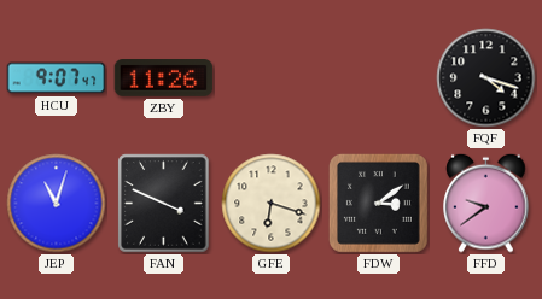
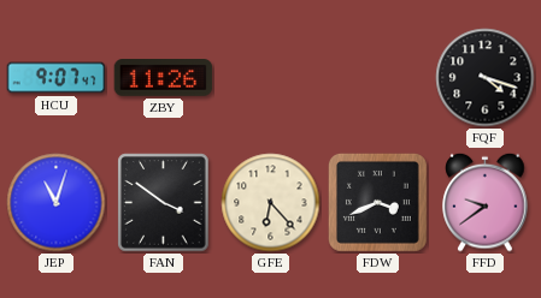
FAN: 3:49 -> 3:51 (164, 203)
GFE: 6:18 -> 6:23 (271, 203)
FDW: 3:09 -> 3:41 (377, 202)
